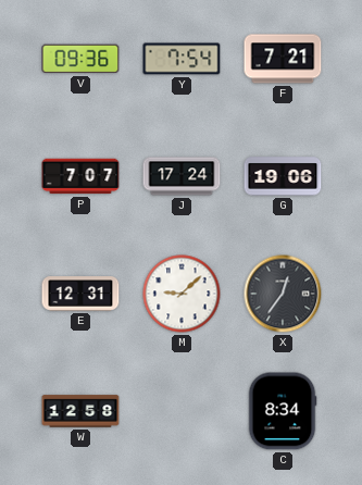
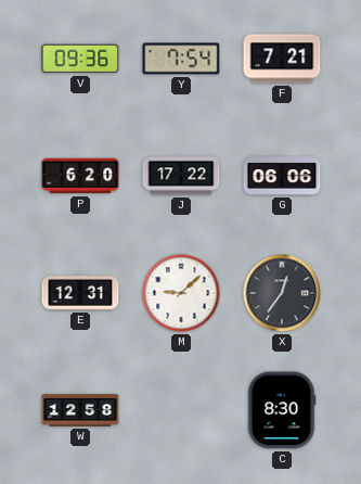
P: 7:07 -> 6:20 (80, 176)
J: 17:24 -> 17:22 (181, 176)
G: 19:06 -> 06:06 (282, 176)
C: 8:34 -> 8:30 (282, 410)
